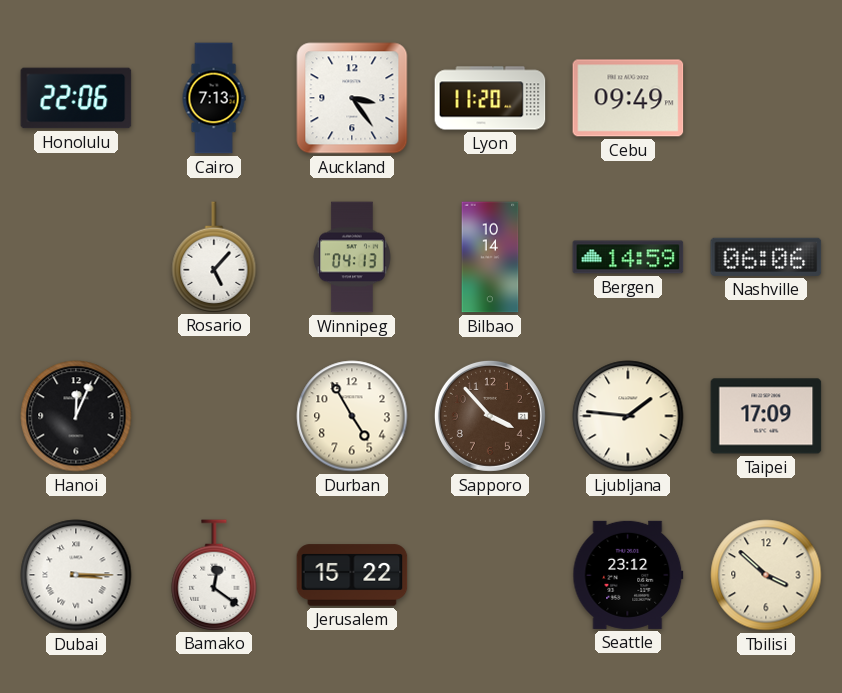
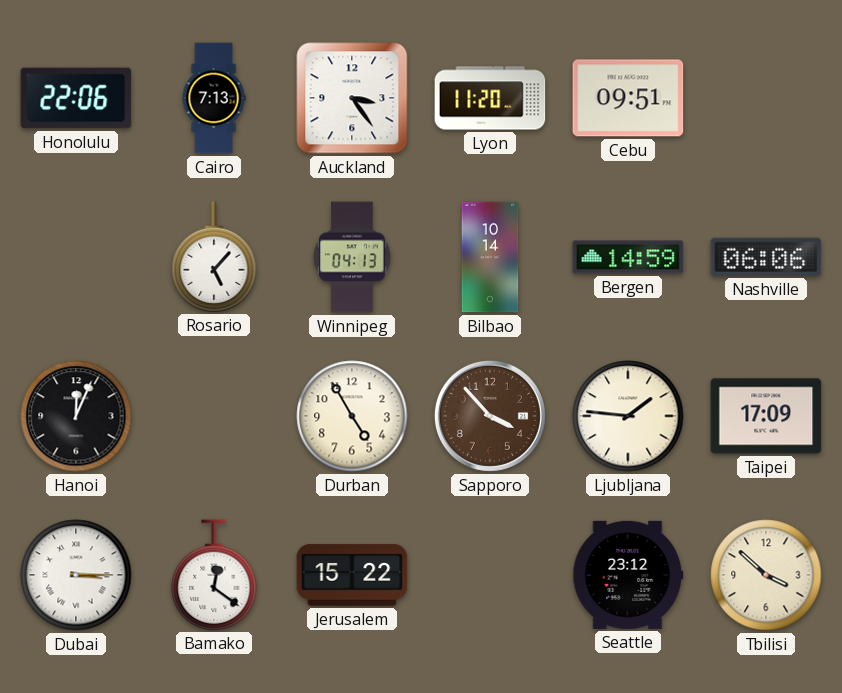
Cebu: 09:49 -> 09:51 (628, 98)
